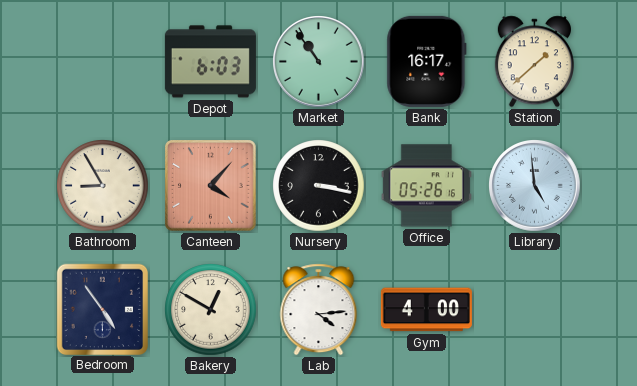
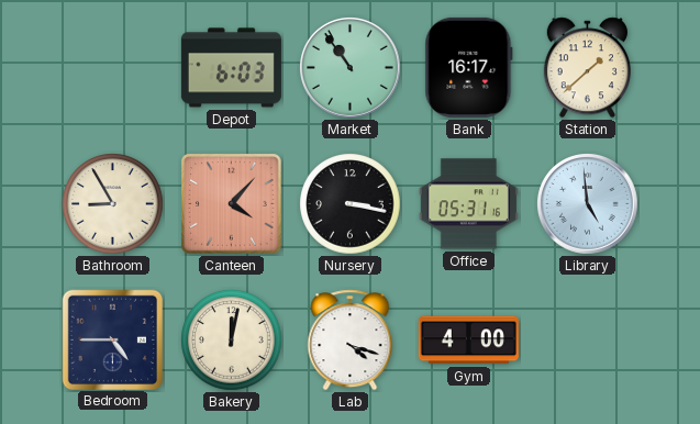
Office: 05:26 -> 05:31 (468, 204)
Bedroom: 4:54 -> 4:45 (112, 339)
Bakery: 12:50 -> 12:02 (232, 341)
Lab: 4:14 -> 4:18 (351, 341)
